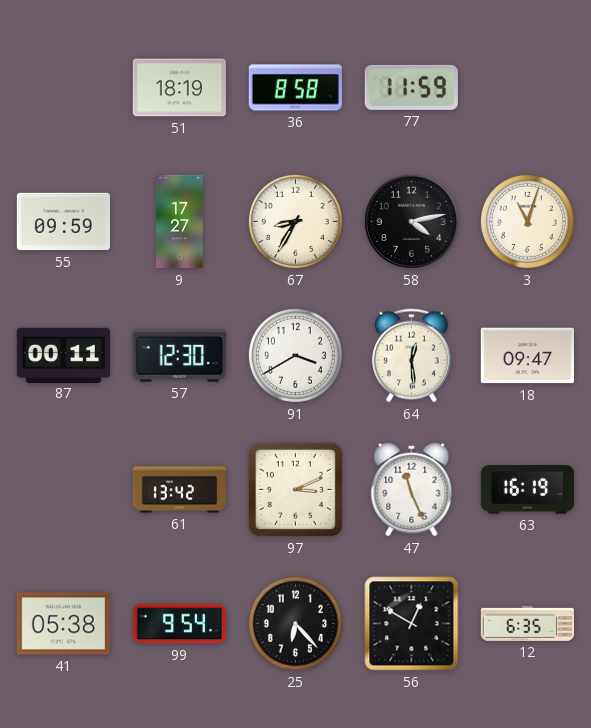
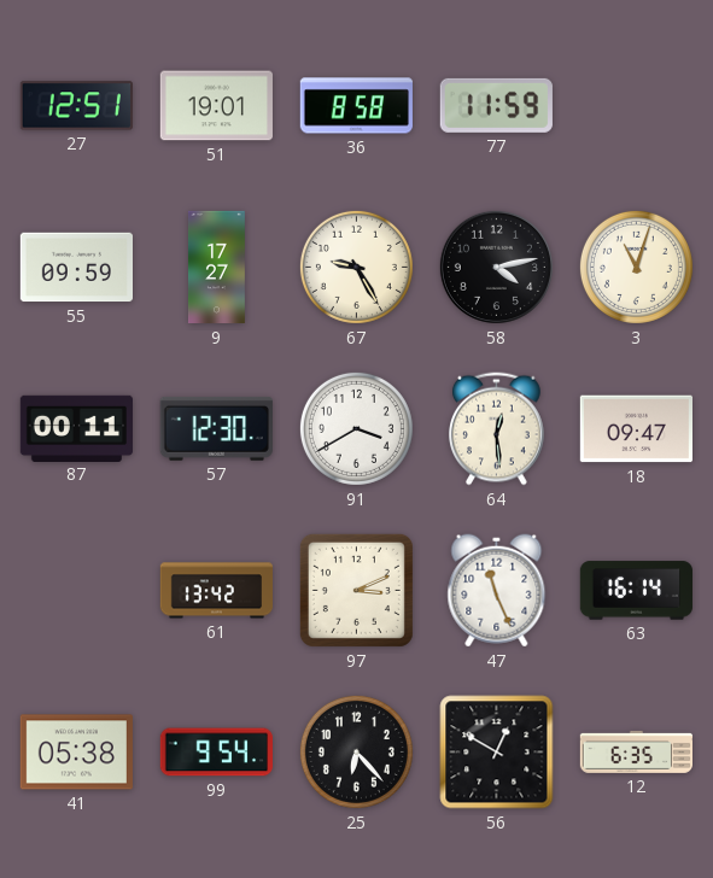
27: none -> 12:51 (76, 106)
51: 18:19 -> 19:01 (216, 106)
67: 8:35 -> 9:25 (356, 267)
63: 16:19 -> 16:14 (636, 591)
